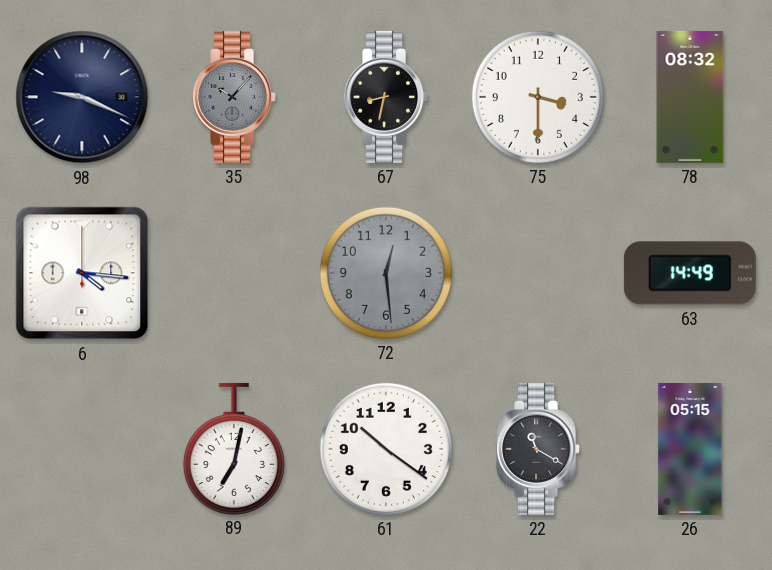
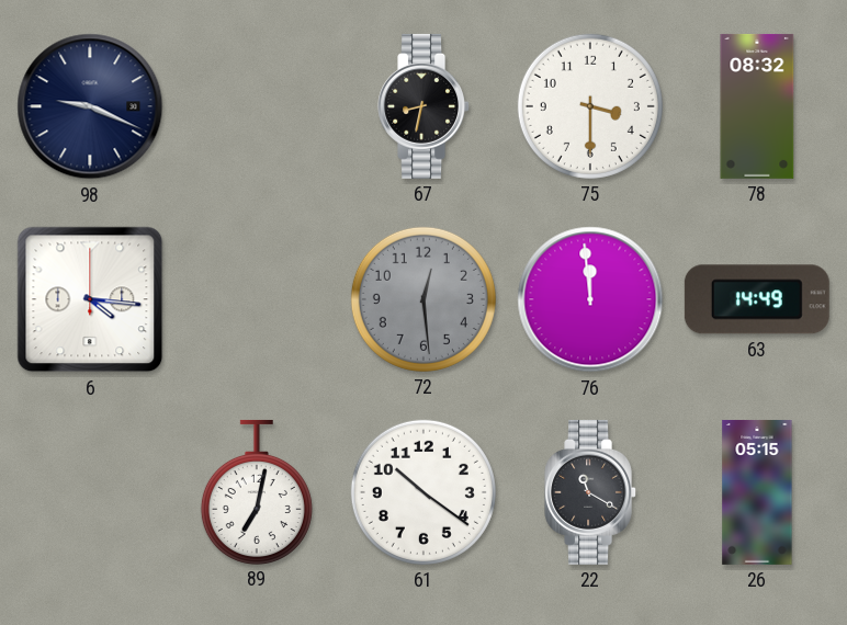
35: 10:07 -> none (235, 97)
76: none -> 11:59 (590, 299)
